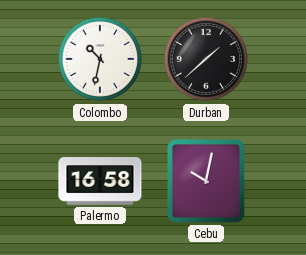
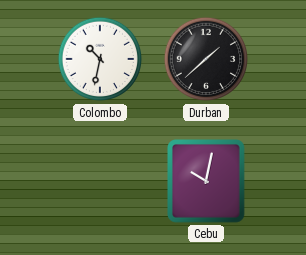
Palermo: 16:58 -> none (100, 181)
